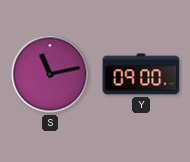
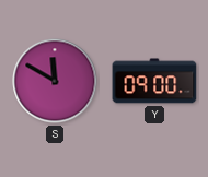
S: 11:13 -> 11:50 (55, 81)
